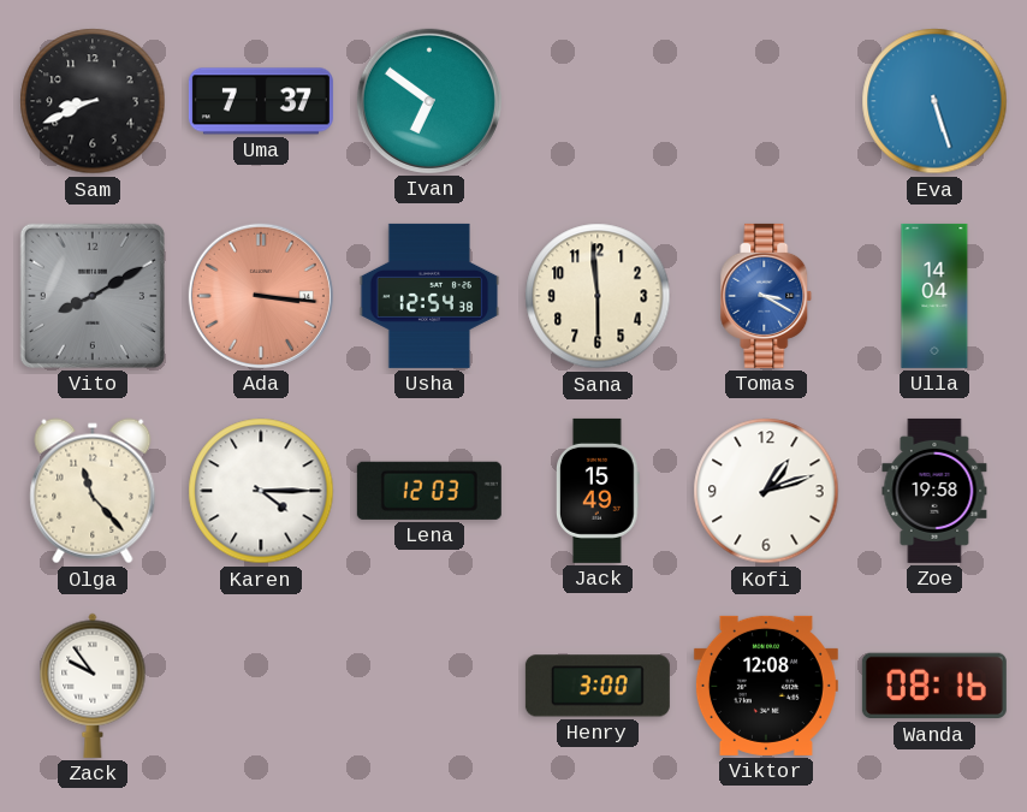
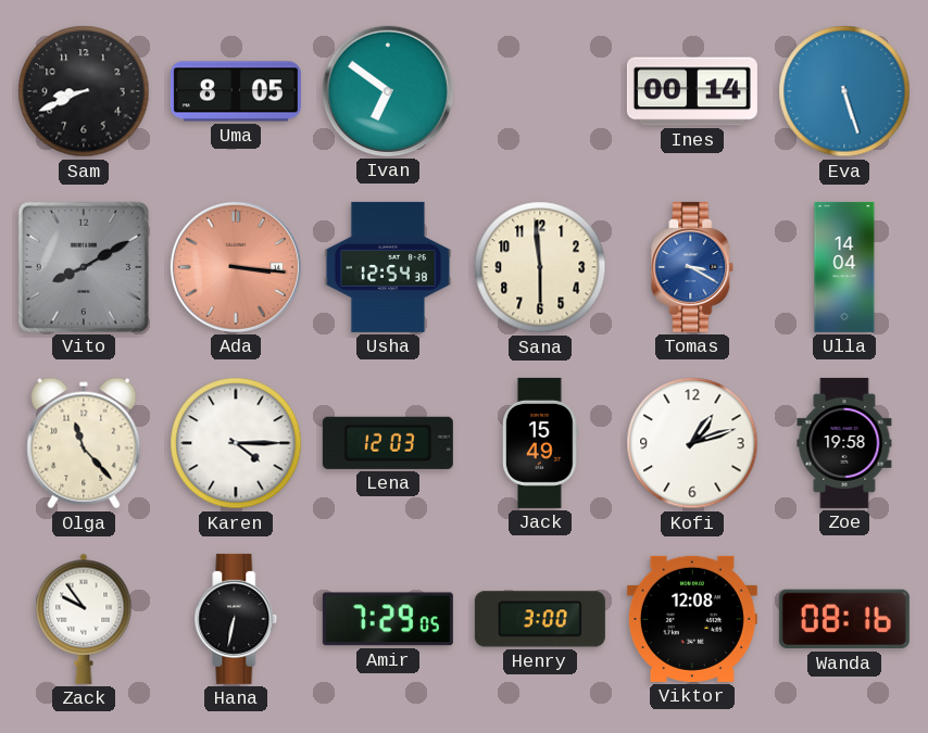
Uma: 7:37 -> 8:05 (236, 91)
Ines: none -> 00:14 (692, 91)
Hana: none -> 6:32 (236, 619)
Amir: none -> 7:29 (388, 619)
